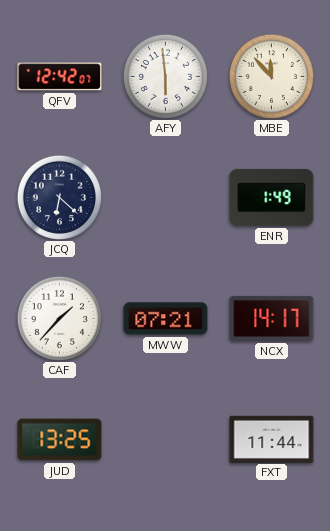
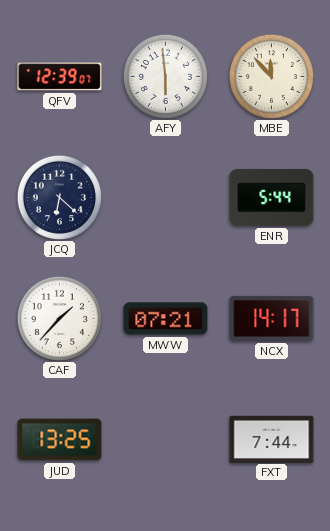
QFV: 12:42 -> 12:39 (60, 77)
ENR: 1:49 -> 5:44 (272, 197)
FXT: 11:44 -> 7:44 (272, 439)
